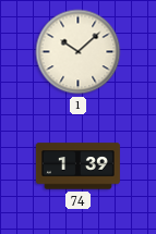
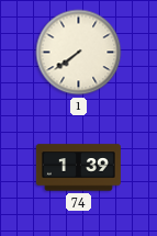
1: 10:08 -> 7:39 (79, 53)
